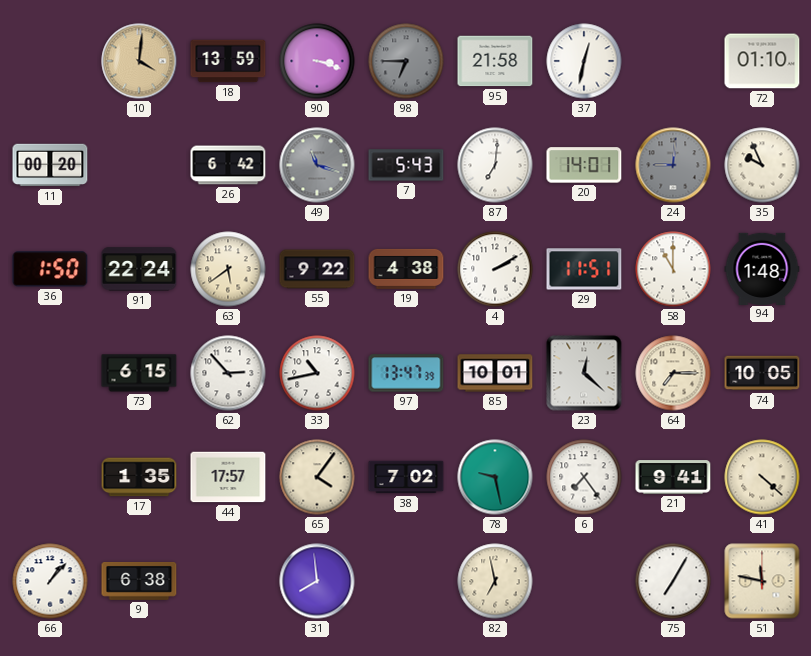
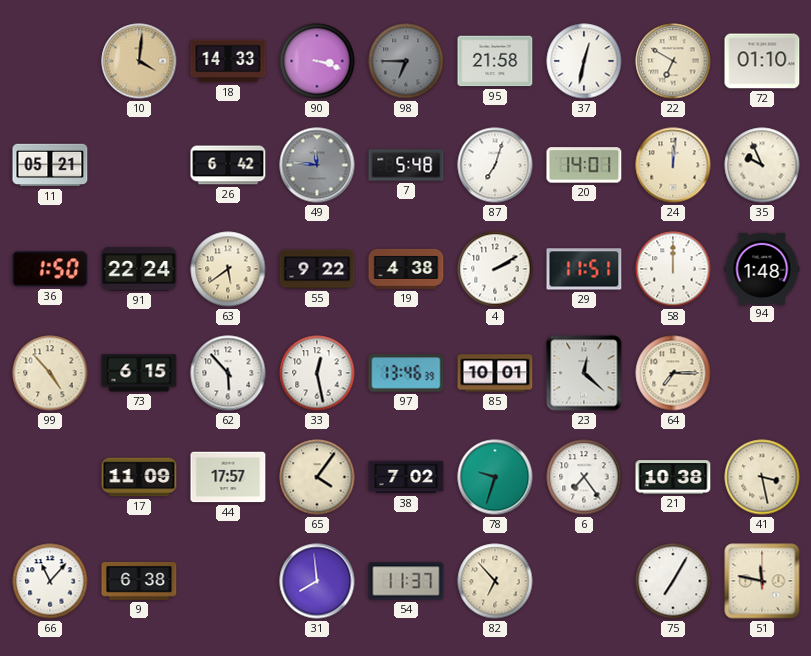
18: 13:59 -> 14:33 (228, 61)
22: none -> 6:50 (673, 61)
11: 00:20 -> 05:21 (50, 165)
49: 11:18 -> 11:46 (317, 165)
7: 5:43 -> 5:48 (406, 165)
87: 7:01 -> 7:03 (495, 165)
24: 9:01 -> 12:01 (673, 165)
24 dial: grey -> cream (673, 165)
58: 11:00 -> 12:00 (673, 269)
99: none -> 4:53 (50, 373)
62: 2:53 -> 5:53 (228, 373)
33: 10:43 -> 12:28 (317, 373)
97: 13:47 -> 13:46 (406, 373)
74: 10:05 -> none (762, 373)
17: 1:35 -> 11:09 (139, 477)
78: 9:28 -> 9:33 (495, 477)
21: 9:41 -> 10:38 (673, 477)
41: 4:22 -> 3:28 (762, 477)
66: 1:07 -> 11:07 (50, 581)
54: none -> 11:37 (406, 581)
82: 6:58 -> 6:53 (495, 581)
